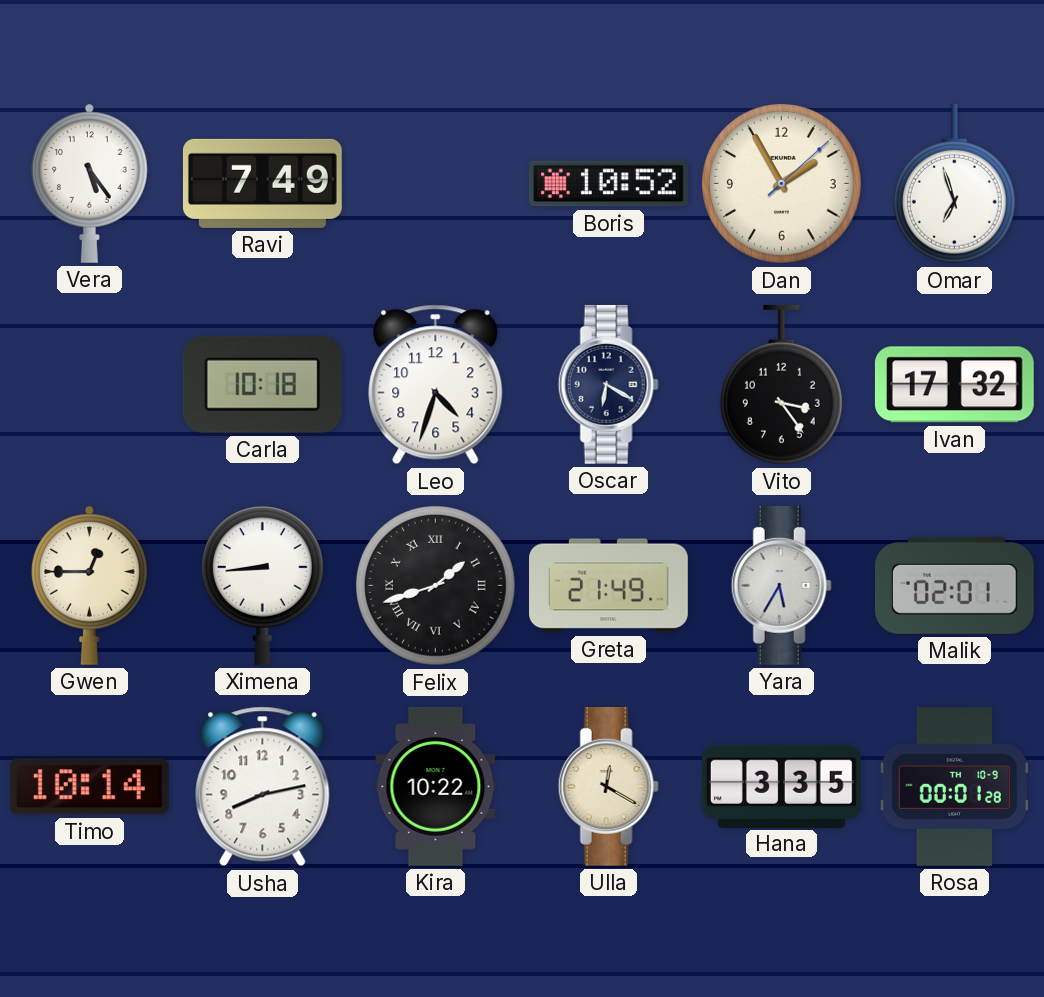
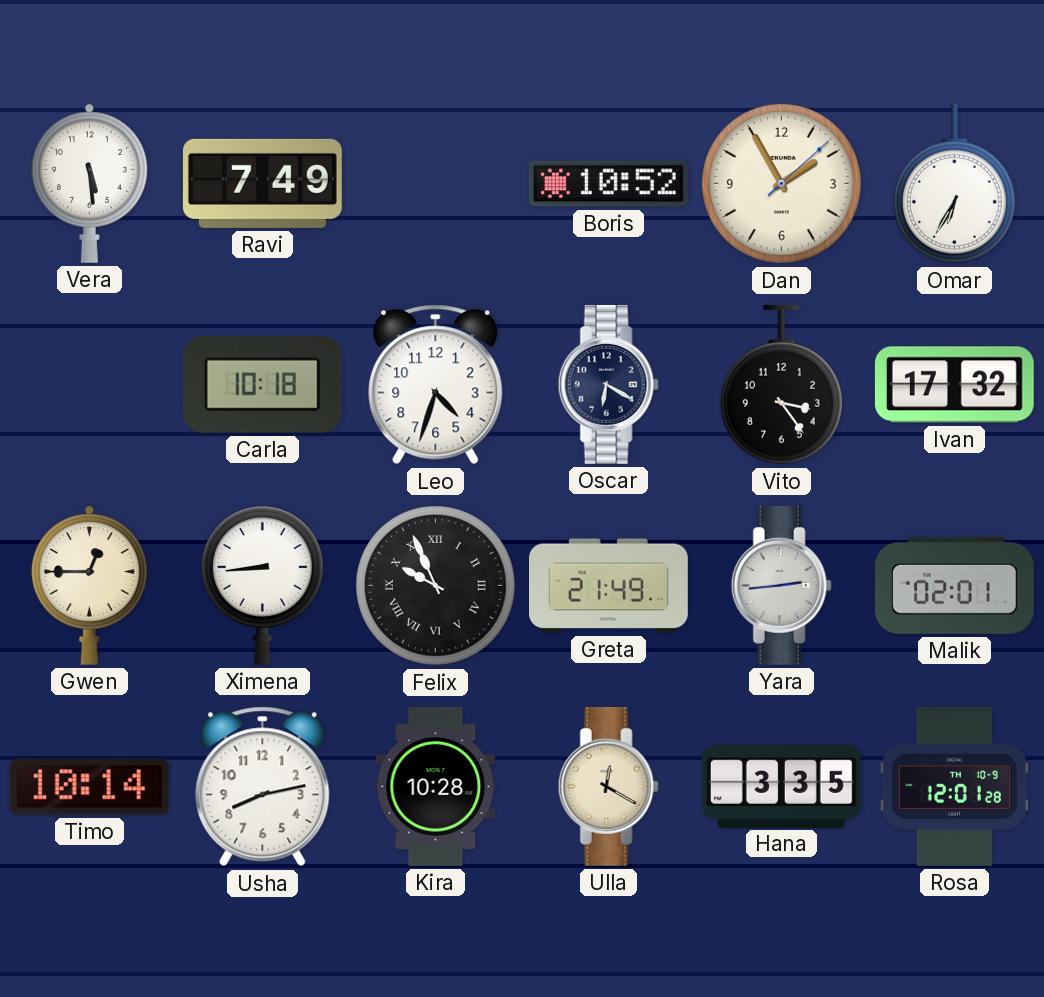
Vera: 5:24 -> 5:29 (89, 183)
Omar: 6:57 -> 6:35 (954, 184)
Felix: 1:42 -> 9:56 (436, 586)
Yara: 5:35 -> 2:44 (781, 585)
Kira: 10:22 -> 10:28 (436, 786)
Rosa: 00:01 -> 12:01 (954, 786)
